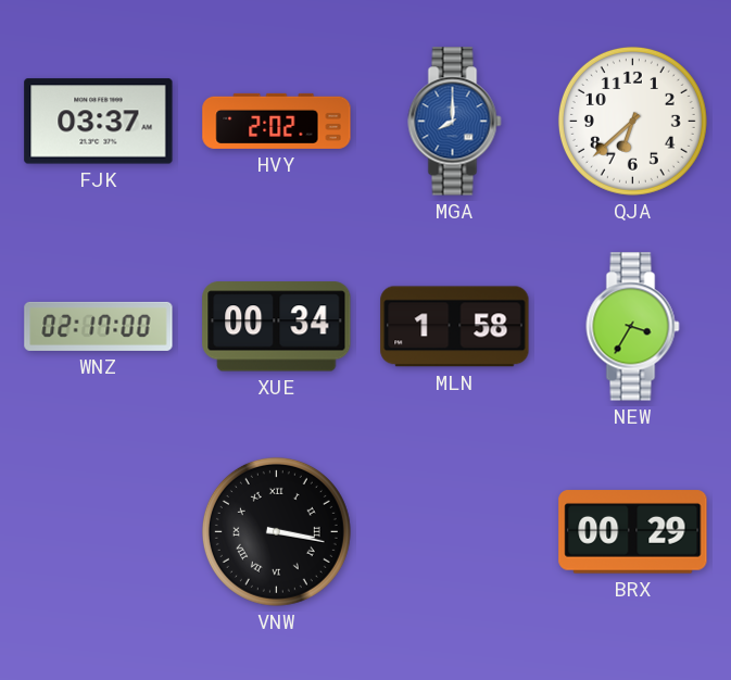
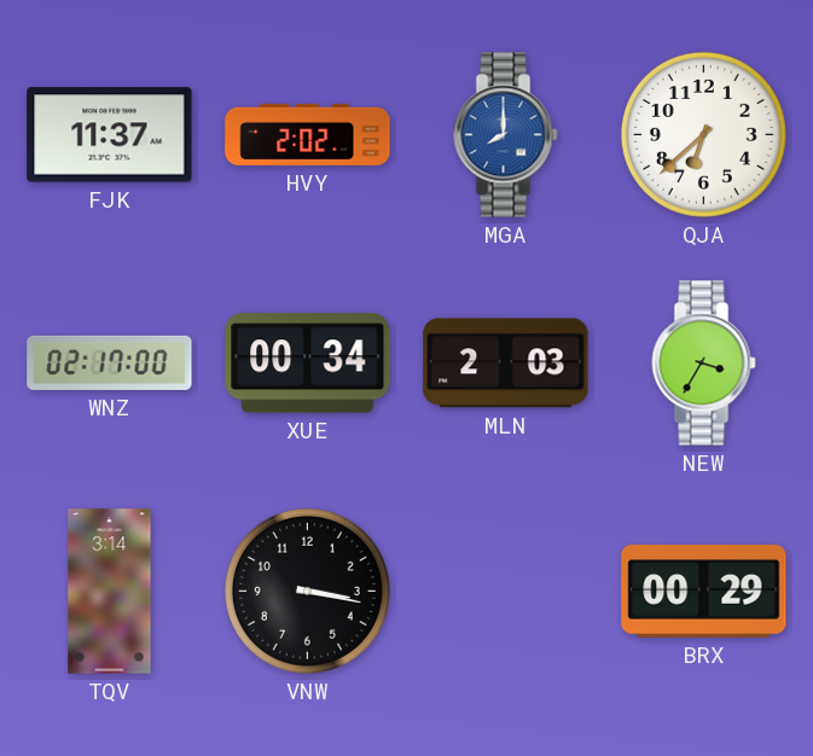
FJK: 03:37 -> 11:37 (110, 135)
MLN: 1:58 -> 2:03 (506, 364)
TQV: none -> 3:14 (110, 592)
VNW numerals: Roman -> Arabic (307, 591)
